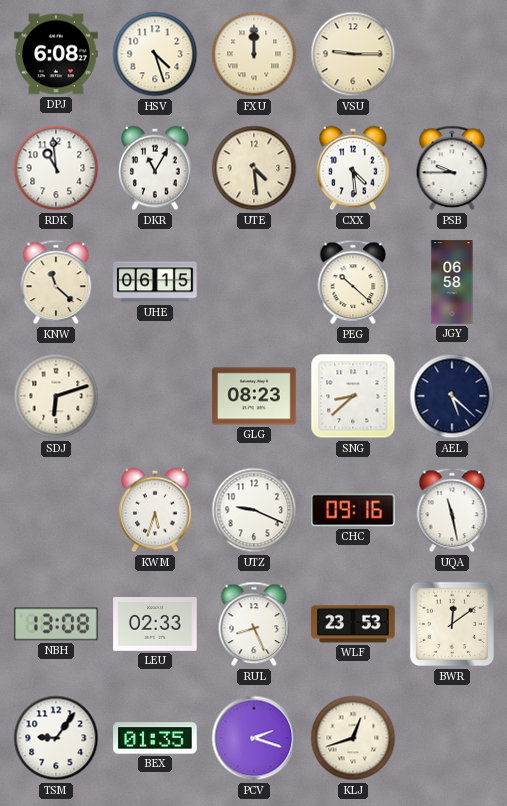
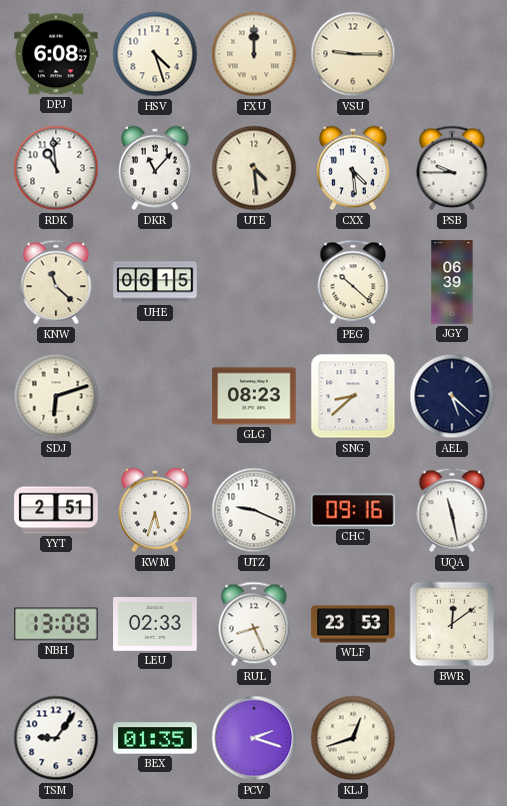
DKR: 11:05 -> 11:07 (155, 168)
JGY: 06:58 -> 06:39 (452, 282)
YYT: none -> 2:51 (56, 510)
